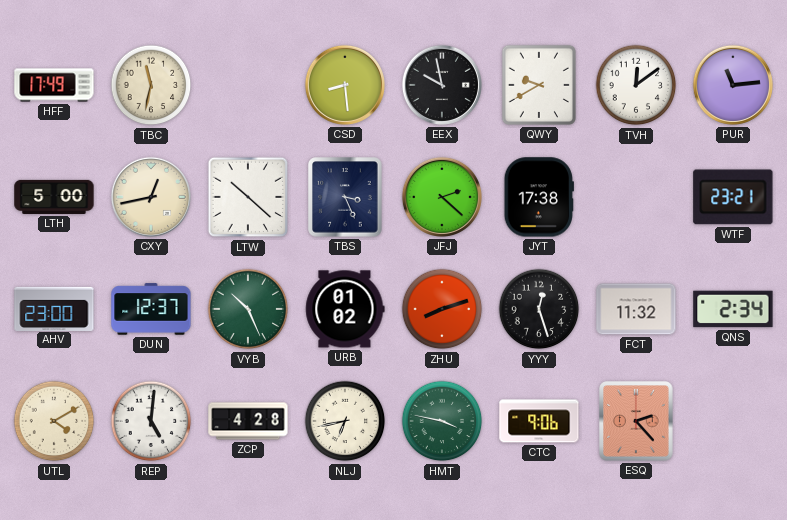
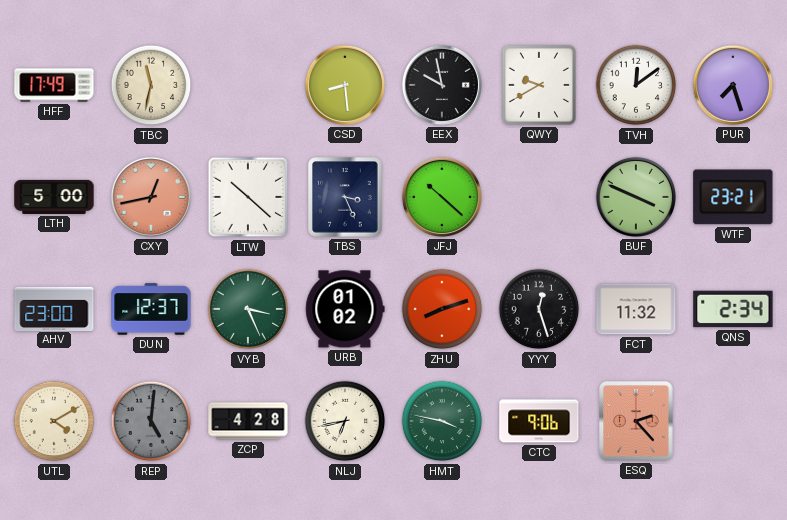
PUR: 11:14 -> 7:27 (733, 85)
CXY dial: cream -> salmon (151, 197)
JFJ: 2:22 -> 10:22 (442, 197)
JYT: 17:38 -> none (539, 197)
BUF: none -> 3:49 (636, 197)
VYB: 10:26 -> 3:26 (248, 309)
REP dial: white -> grey (151, 421)
